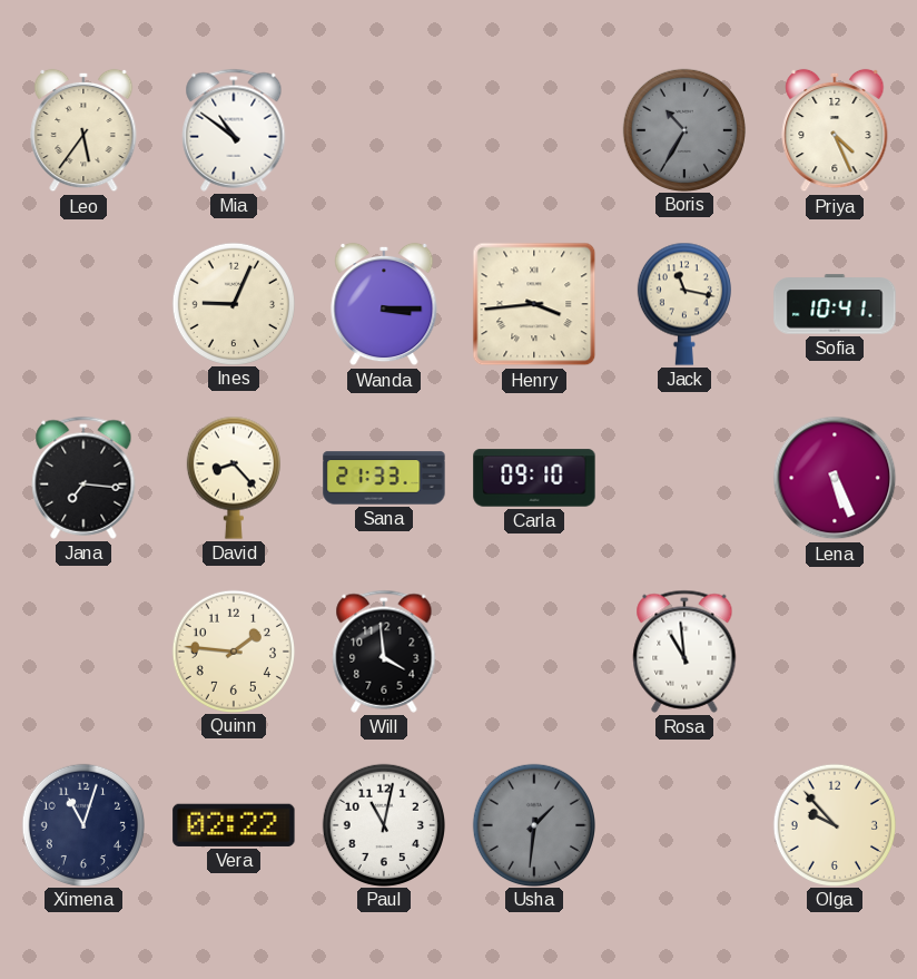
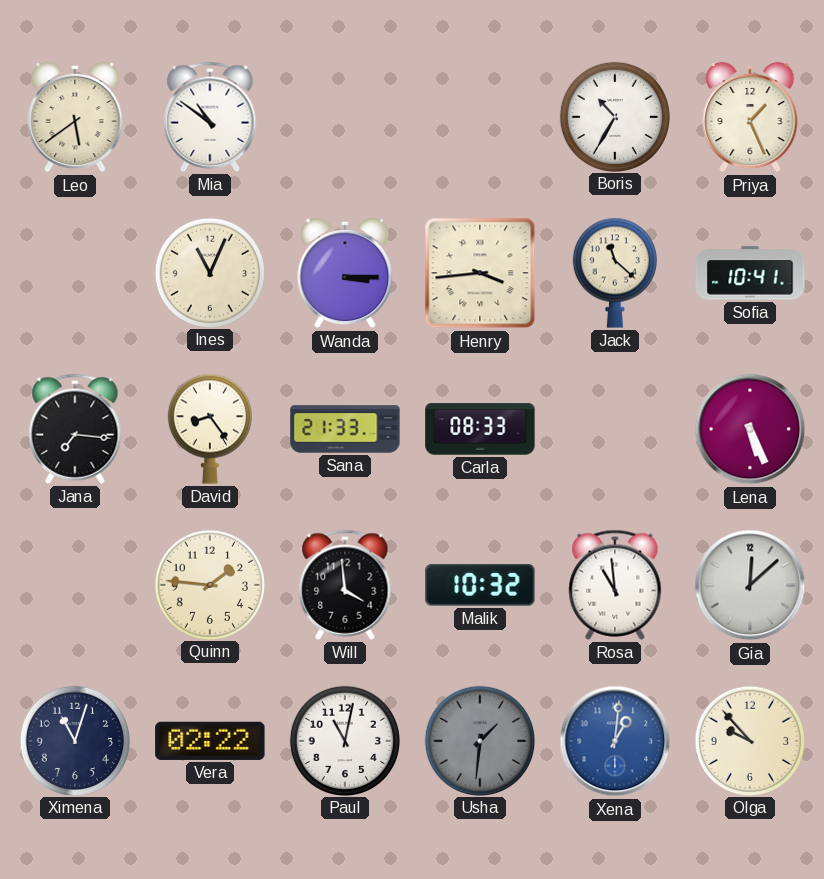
Leo: 5:36 -> 5:39 (75, 117)
Boris dial: grey -> white (614, 116)
Priya: 4:26 -> 1:26 (750, 117)
Ines: 9:04 -> 11:04 (209, 272)
Jack: 11:17 -> 11:22 (615, 273)
David: 8:23 -> 8:24 (210, 429)
Carla: 09:10 -> 08:33 (480, 429)
Malik: none -> 10:32 (480, 585)
Gia: none -> 12:08 (750, 585)
Xena: none -> 1:01 (615, 741)
